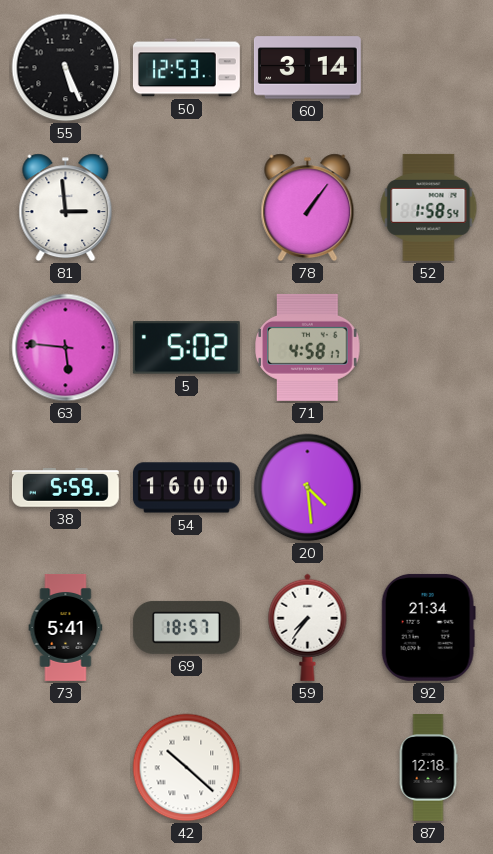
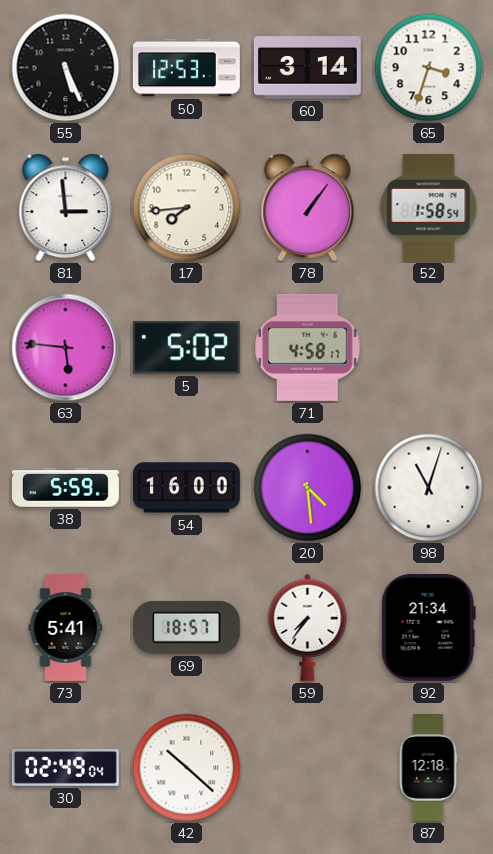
65: none -> 3:33 (429, 68)
17: none -> 7:44 (187, 208)
98: none -> 11:03 (429, 488)
30: none -> 02:49 (65, 768)
